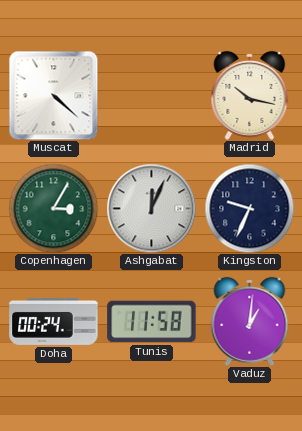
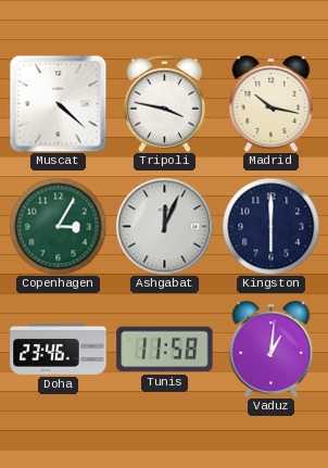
Tripoli: none -> 3:47 (164, 103)
Kingston: 9:34 -> 6:00 (270, 226)
Doha: 00:24 -> 23:46 (59, 349)
